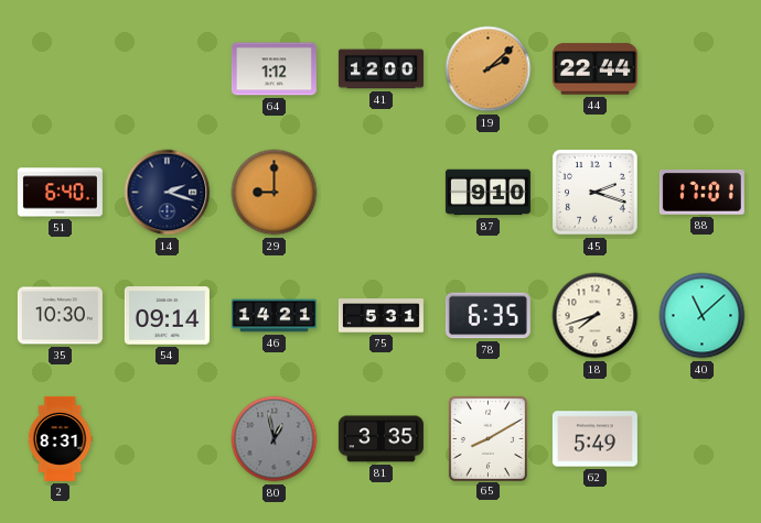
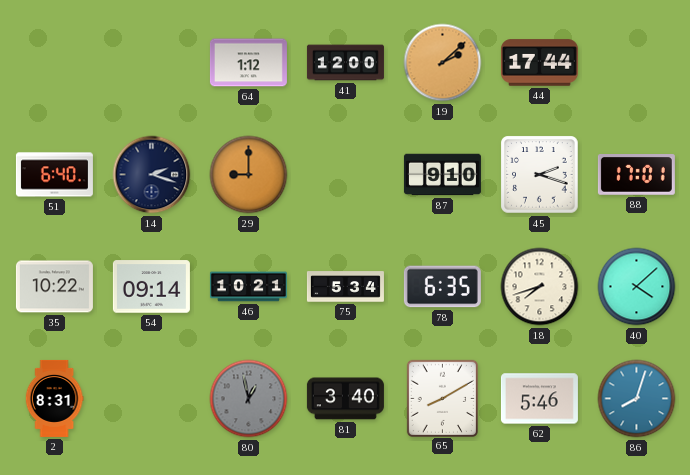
44: 22:44 -> 17:44 (539, 63)
35: 10:30 -> 10:22 (54, 287)
46: 14:21 -> 10:21 (248, 287)
75: 5:31 -> 5:34 (345, 287)
40: 11:08 -> 4:08 (637, 287)
81: 3:35 -> 3:40 (345, 399)
62: 5:49 -> 5:46 (539, 399)
86: none -> 8:03 (637, 399)
